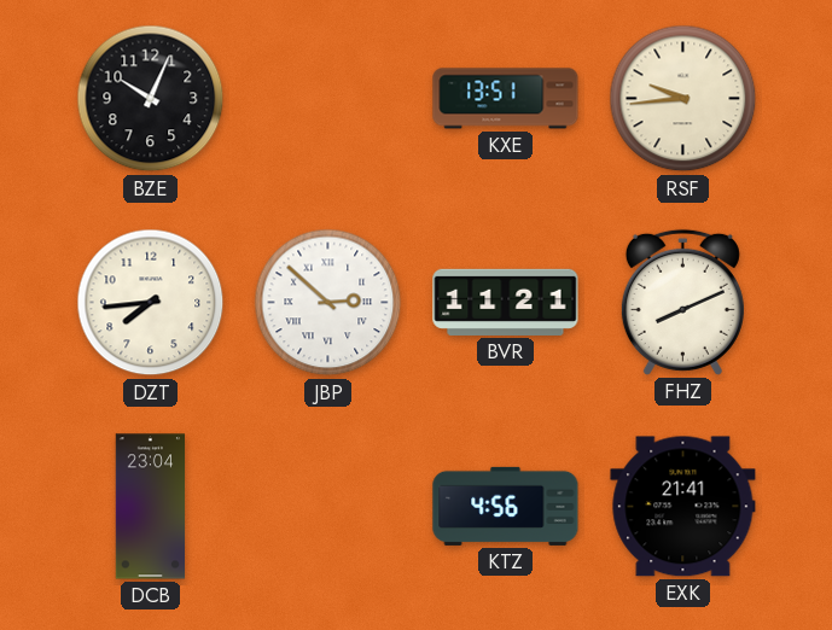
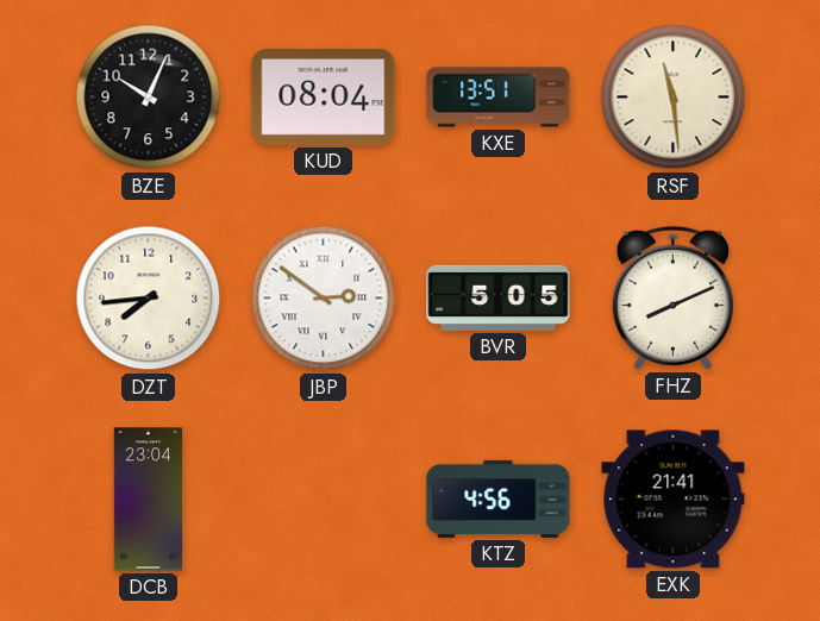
KUD: none -> 08:04 (324, 96)
RSF: 9:44 -> 11:29 (674, 98)
JBP: 2:52 -> 2:51 (324, 299)
BVR: 11:21 -> 5:05 (499, 297)
